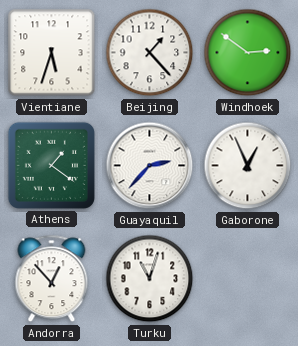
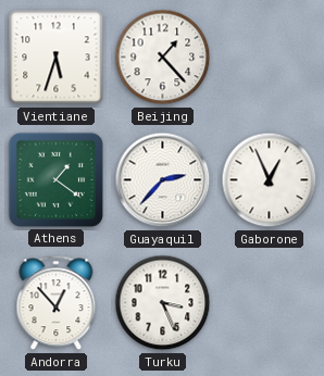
Windhoek: 2:51 -> none (248, 53)
Turku: 11:03 -> 3:26 (163, 303)
